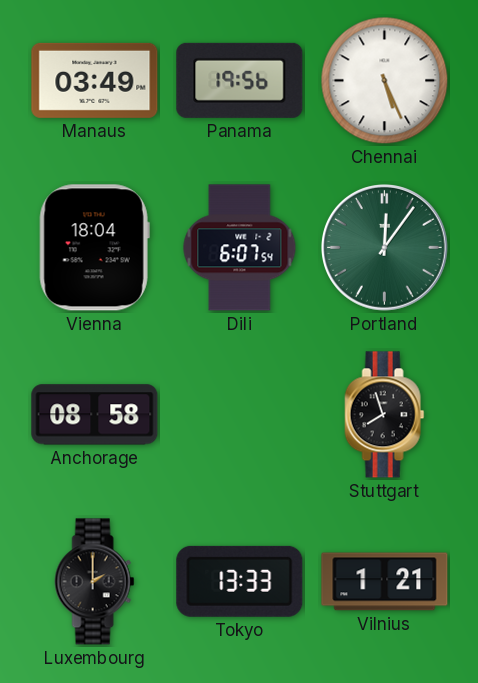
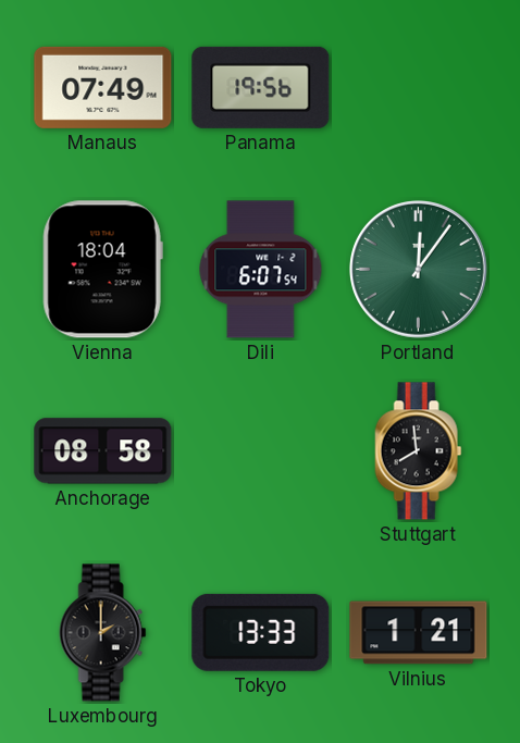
Manaus: 03:49 -> 07:49 (103, 87)
Chennai: 5:26 -> none (385, 81)
Stuttgart: 7:57 -> 7:59 (419, 451)
